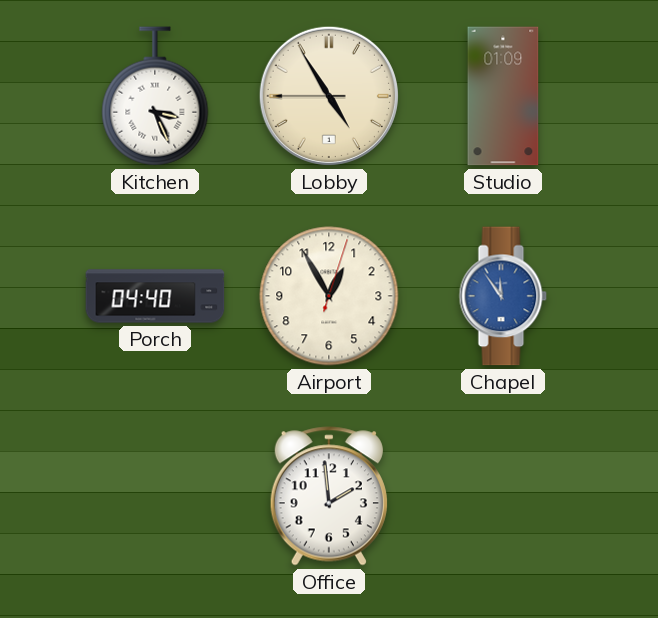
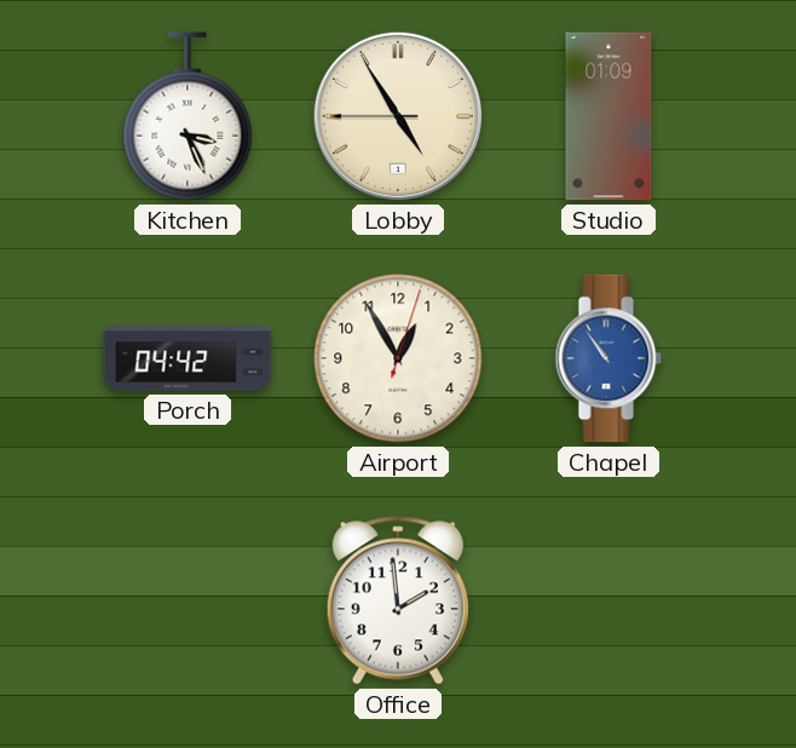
Porch: 04:40 -> 04:42 (188, 358)
Chapel: 11:54 -> 10:54 (608, 358)
